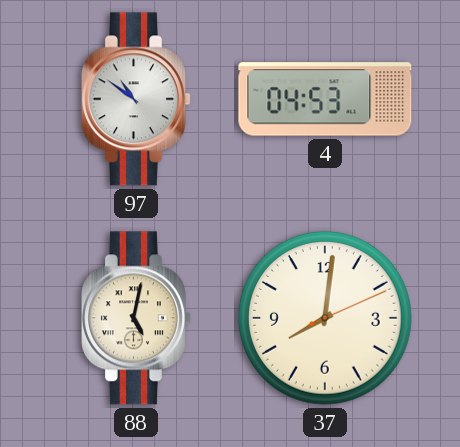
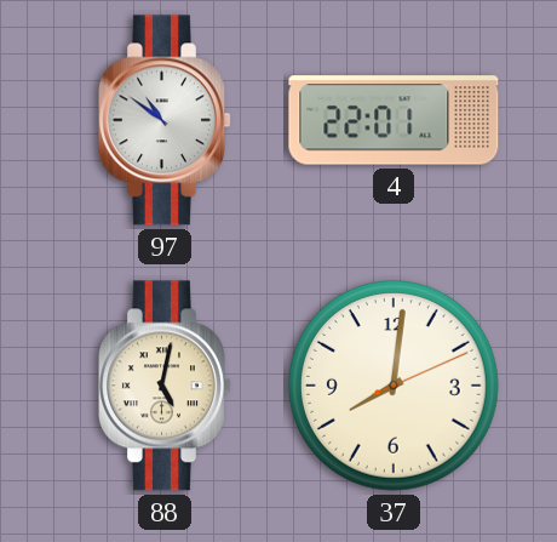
4: 04:53 -> 22:01 (394, 120)
